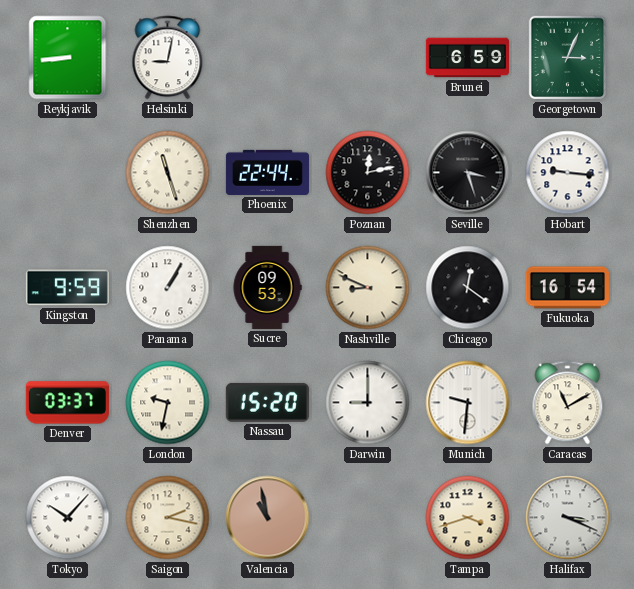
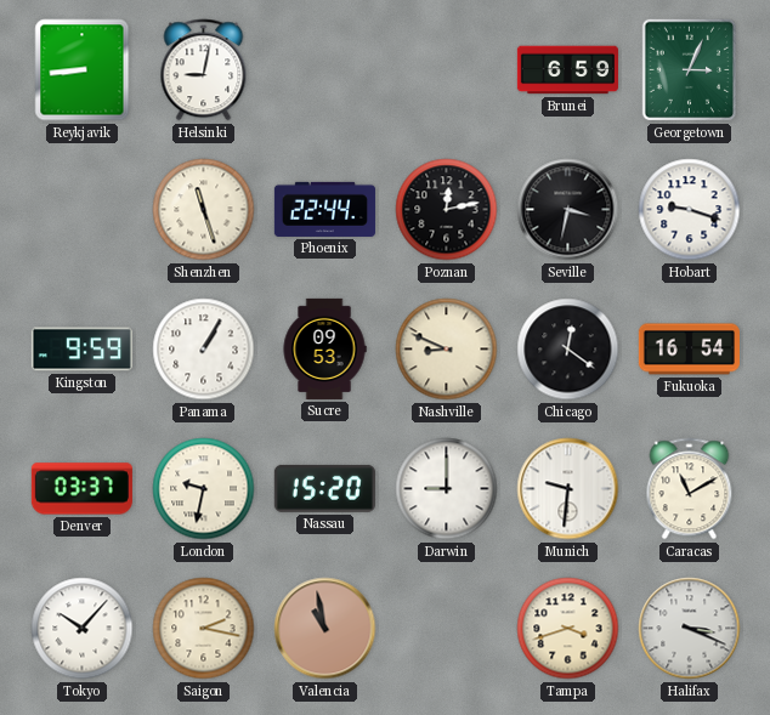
Seville: 3:27 -> 3:32 (568, 210)
Hobart: 9:16 -> 9:18 (690, 210)
